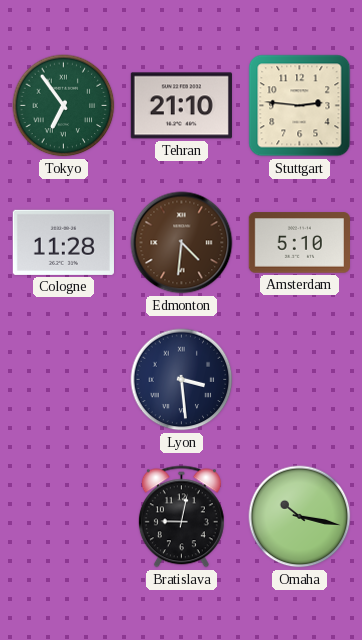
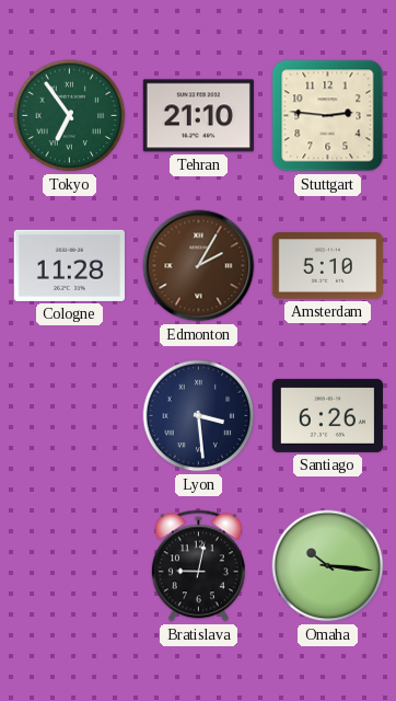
Edmonton: 4:31 -> 2:05 (199, 266)
Santiago: none -> 6:26 (327, 415)
Omaha: 10:17 -> 10:16 (328, 566)
